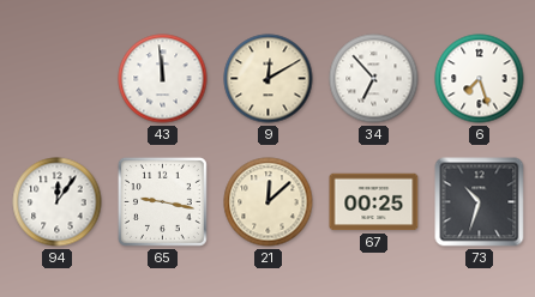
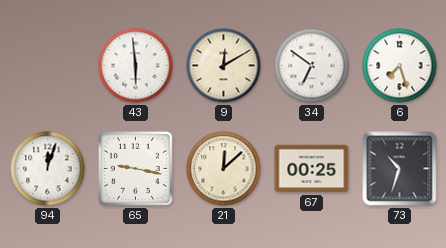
43: 11:59 -> 5:59 (136, 66)
34: 6:53 -> 6:51 (312, 66)
94: 12:06 -> 12:03 (48, 169)
